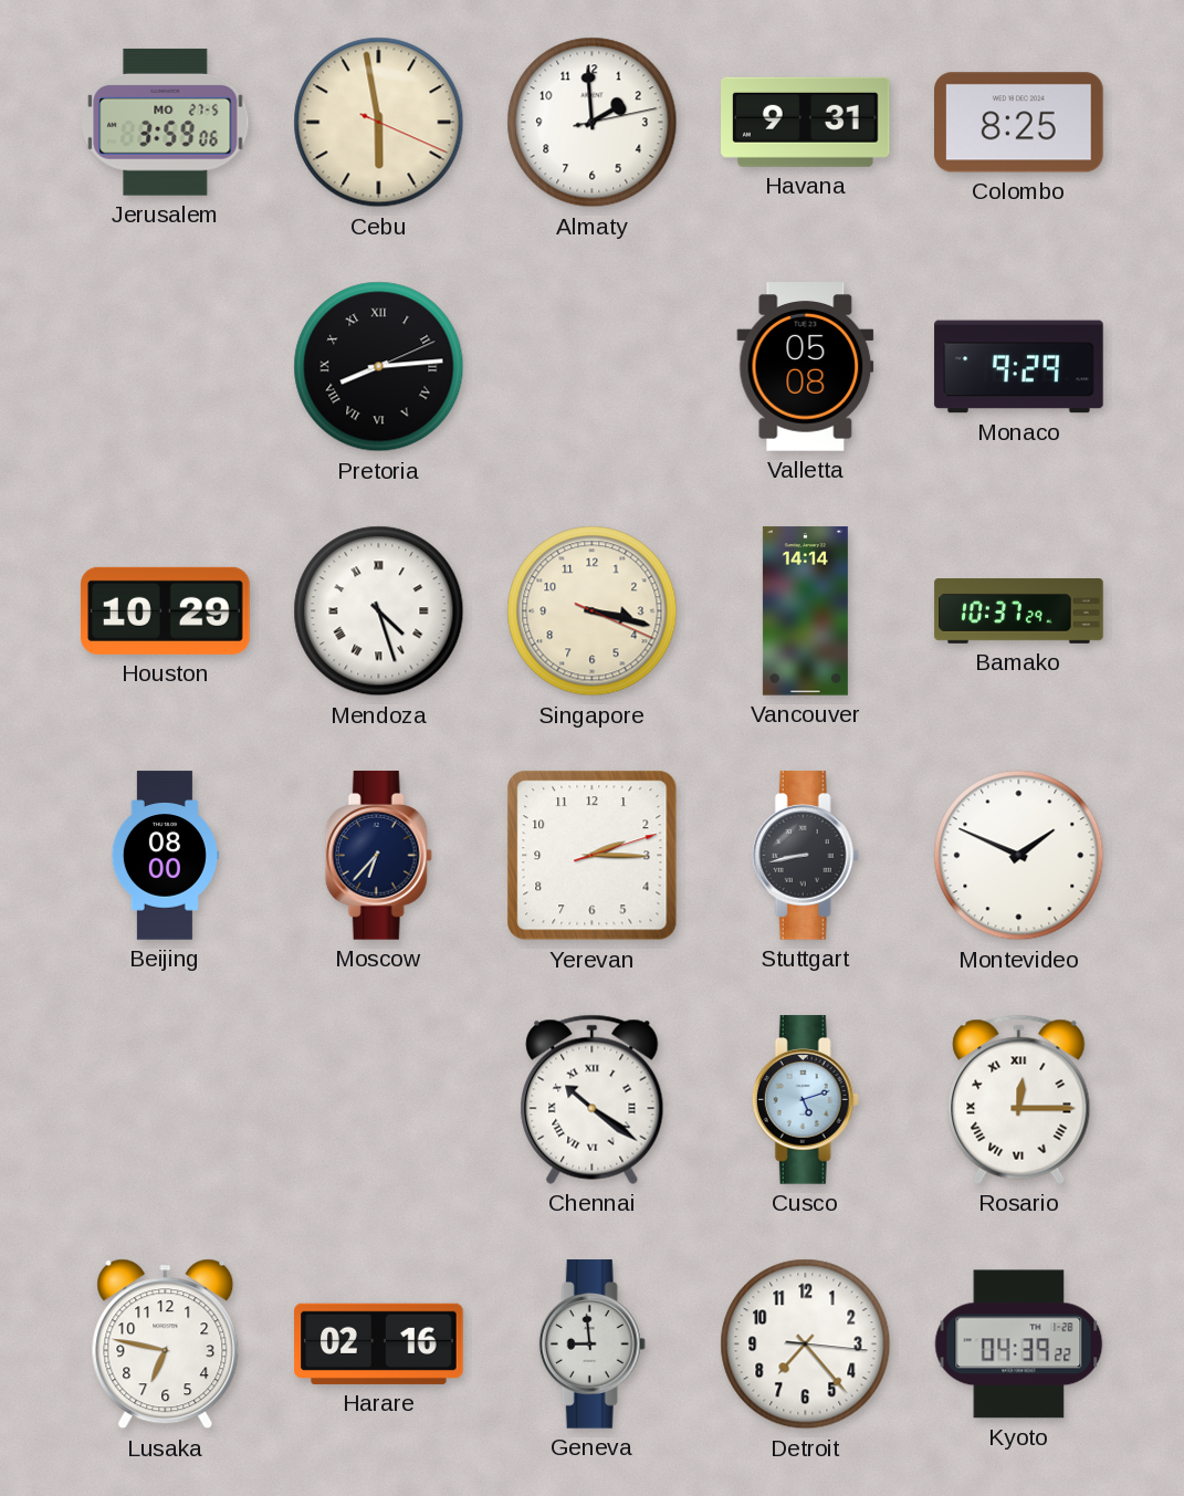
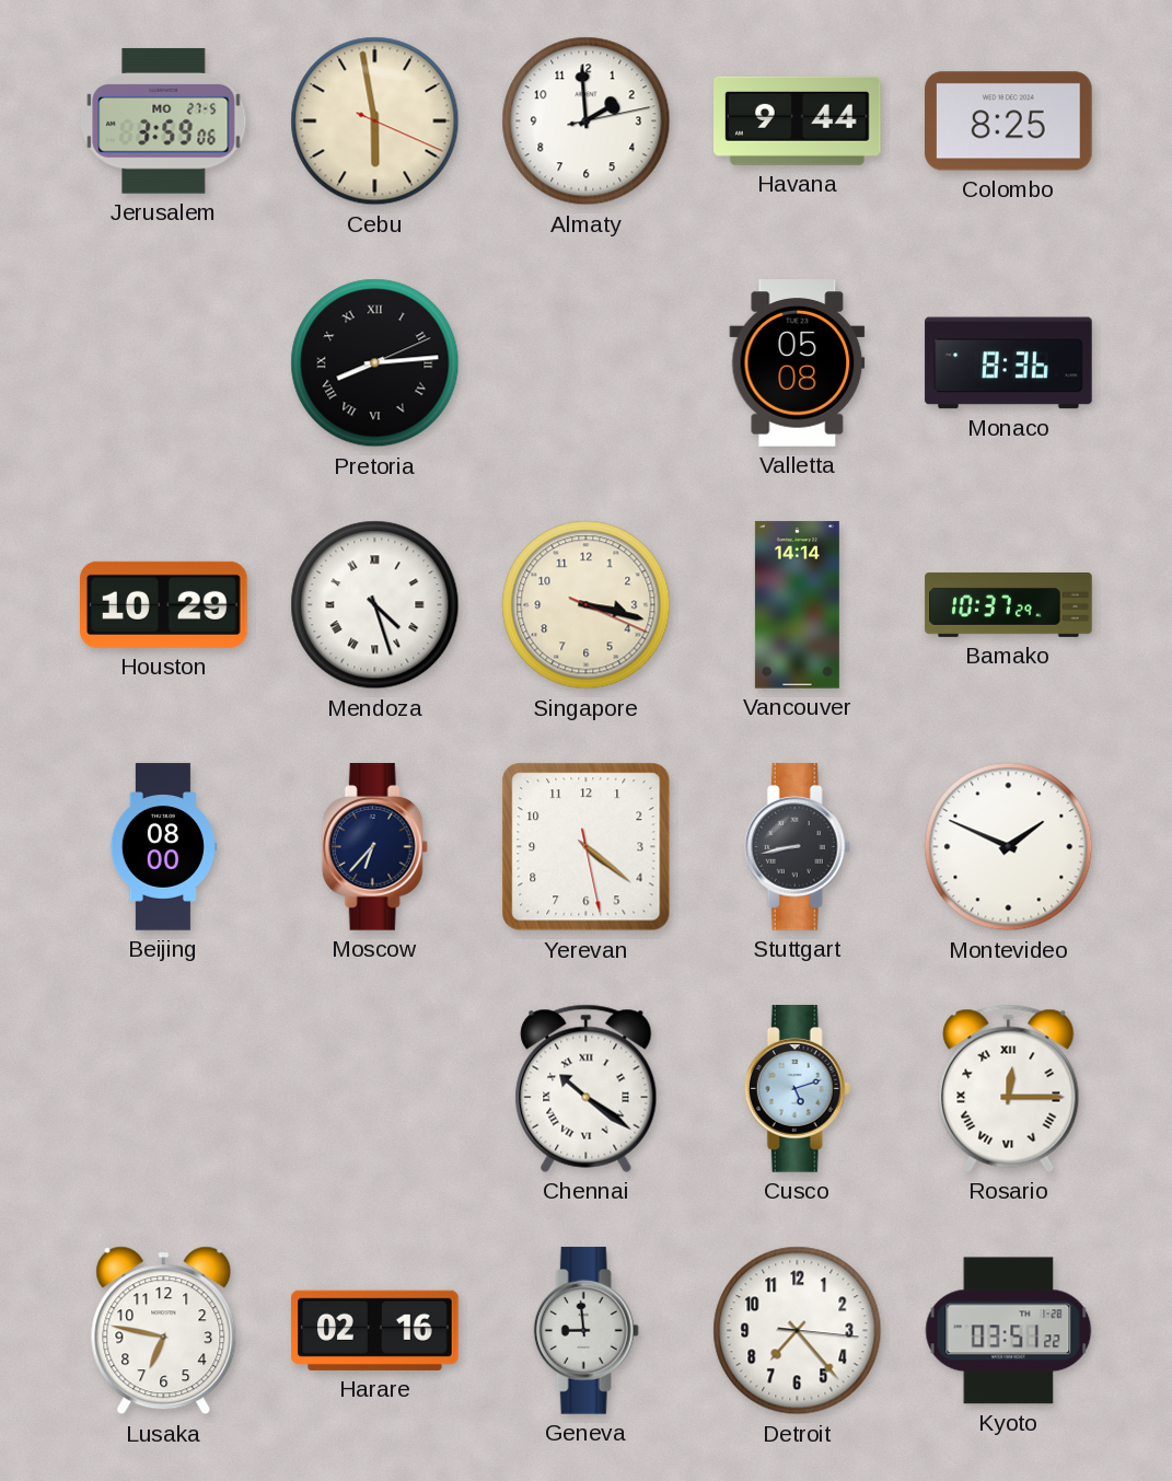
Havana: 9:31 -> 9:44 (798, 120)
Monaco: 9:29 -> 8:36 (1009, 363)
Yerevan: 2:15 -> 4:21 (587, 847)
Kyoto: 04:39 -> 03:51 (1009, 1331)
